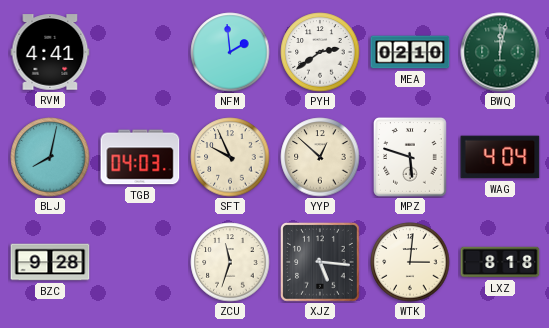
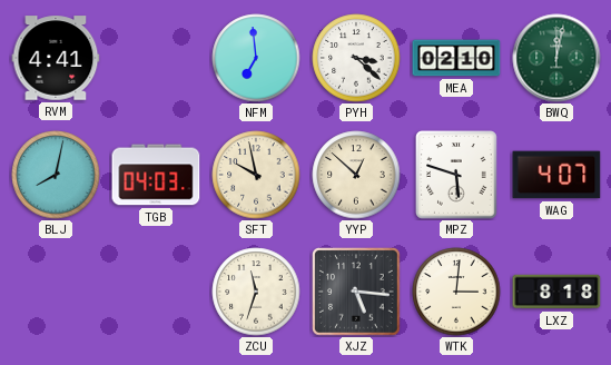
NFM: 1:59 -> 6:59 (256, 58)
PYH: 2:39 -> 3:22 (356, 58)
SFT: 9:56 -> 9:58 (256, 175)
WAG: 4:04 -> 4:07 (556, 175)
BZC: 9:28 -> none (50, 262)
